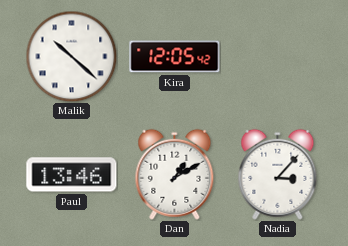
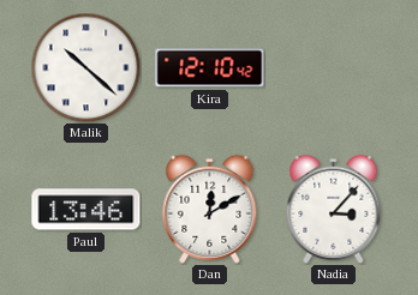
Kira: 12:05 -> 12:10 (210, 68)
Dan: 1:10 -> 12:10 (210, 209)
